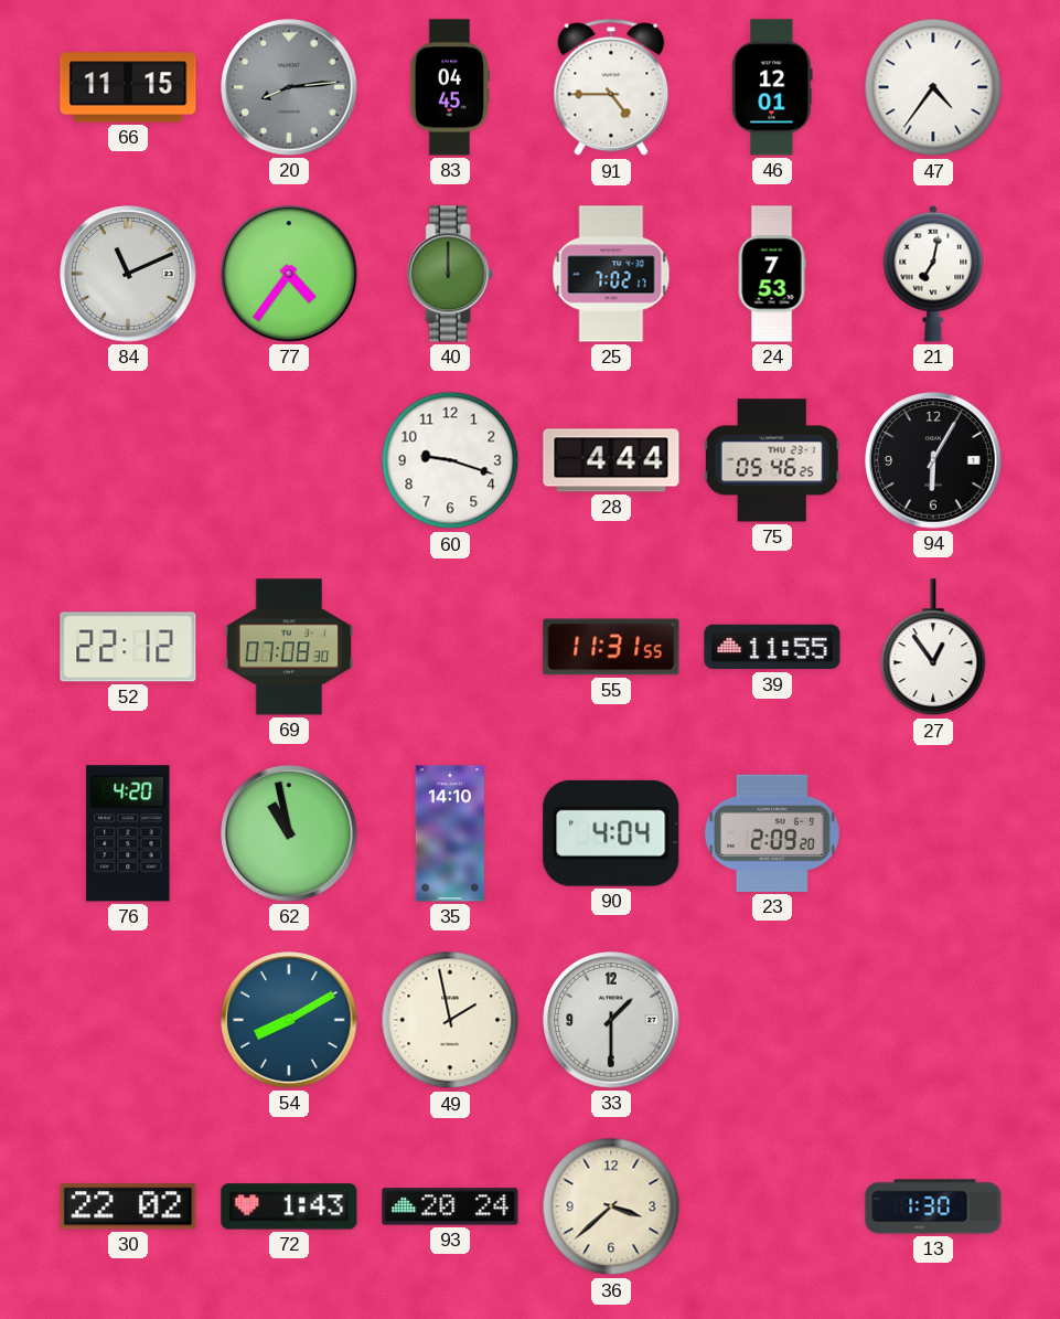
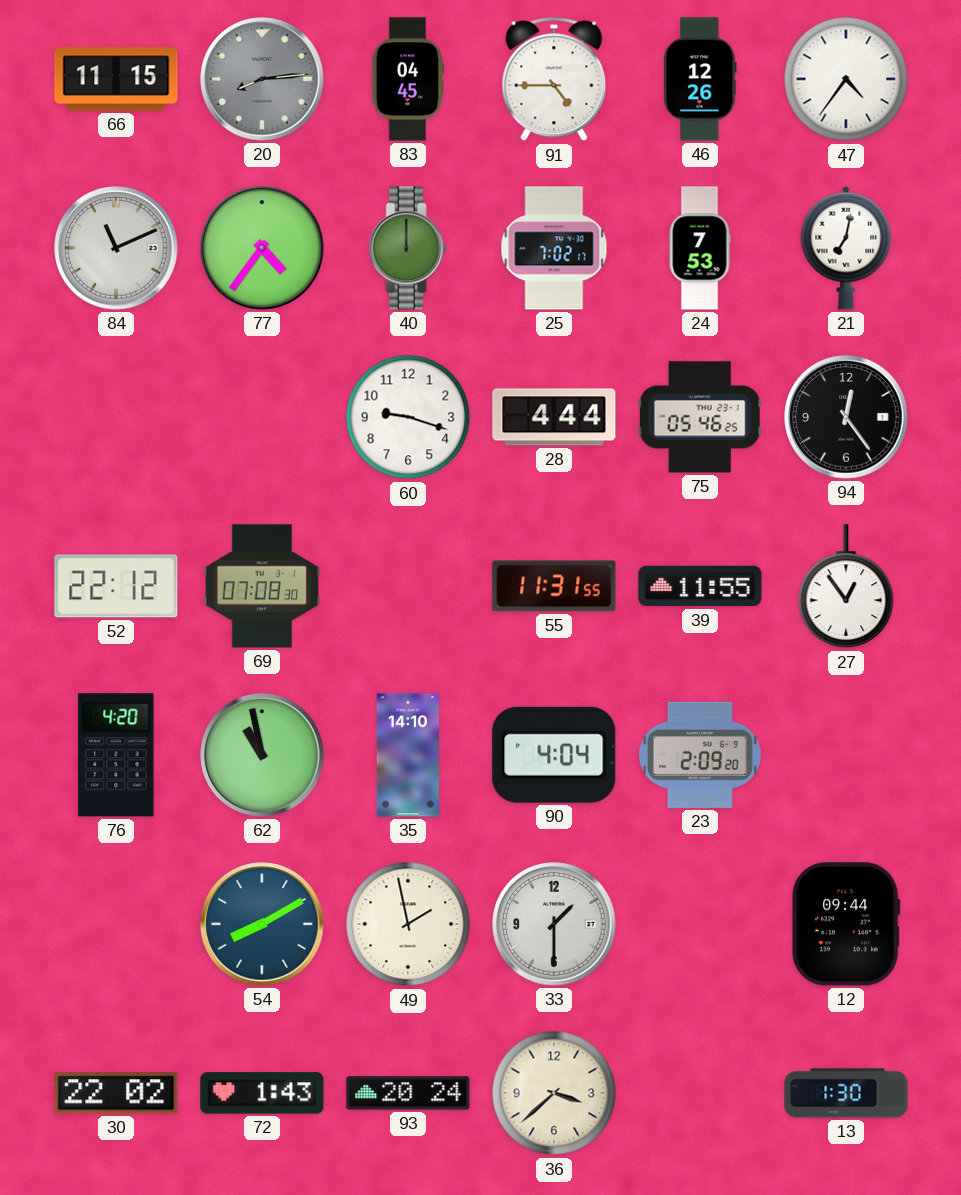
46: 12:01 -> 12:26 (700, 79)
94: 6:05 -> 12:24 (846, 417)
12: none -> 09:44 (846, 924)
